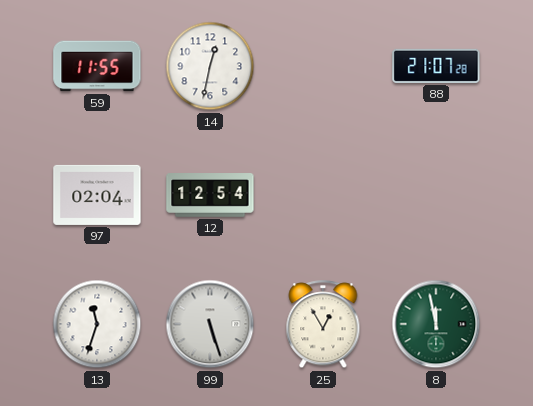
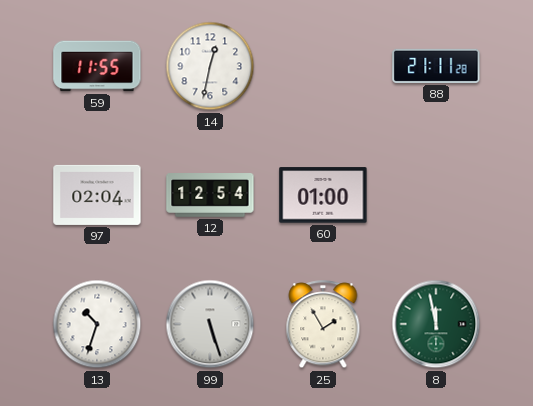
88: 21:07 -> 21:11 (436, 66)
60: none -> 01:00 (323, 195)
13: 11:33 -> 10:33 (97, 324)
25: 12:55 -> 1:55 (323, 325)
